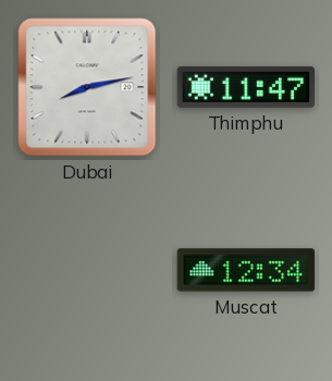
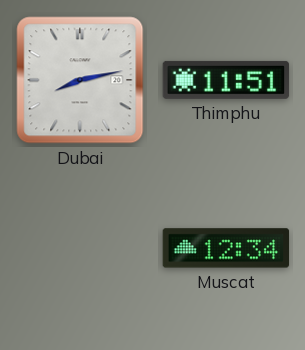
Thimphu: 11:47 -> 11:51 (226, 80)
